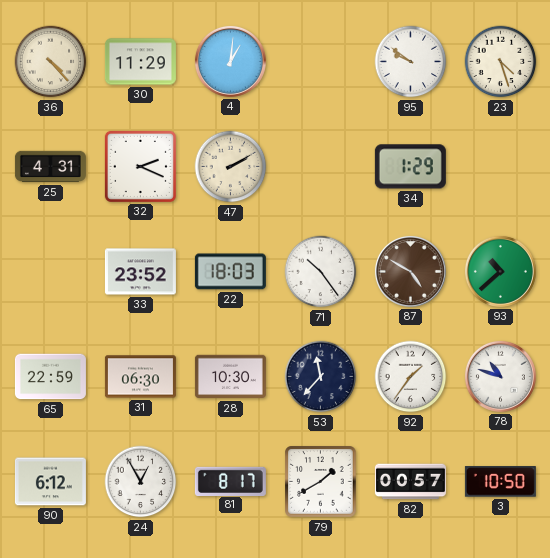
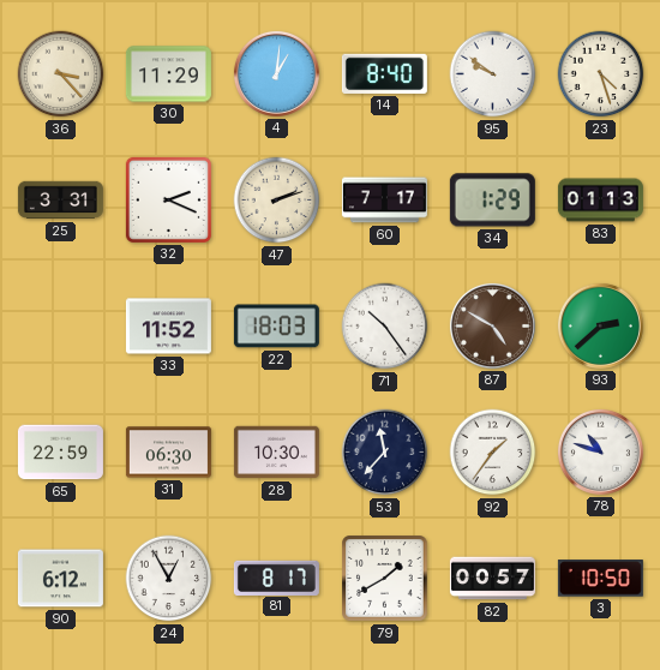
36: 4:23 -> 3:23 (61, 74)
14: none -> 8:40 (384, 73)
25: 4:31 -> 3:31 (60, 201)
47: 2:10 -> 2:12 (277, 201)
60: none -> 7:17 (384, 201)
83: none -> 01:13 (600, 201)
33: 23:52 -> 11:52 (168, 327)
93: 10:38 -> 2:38 (600, 325)
